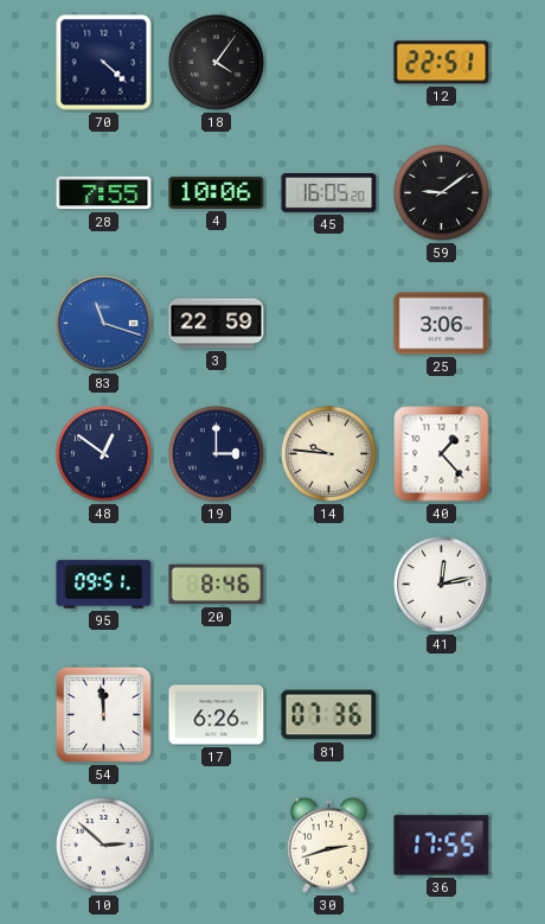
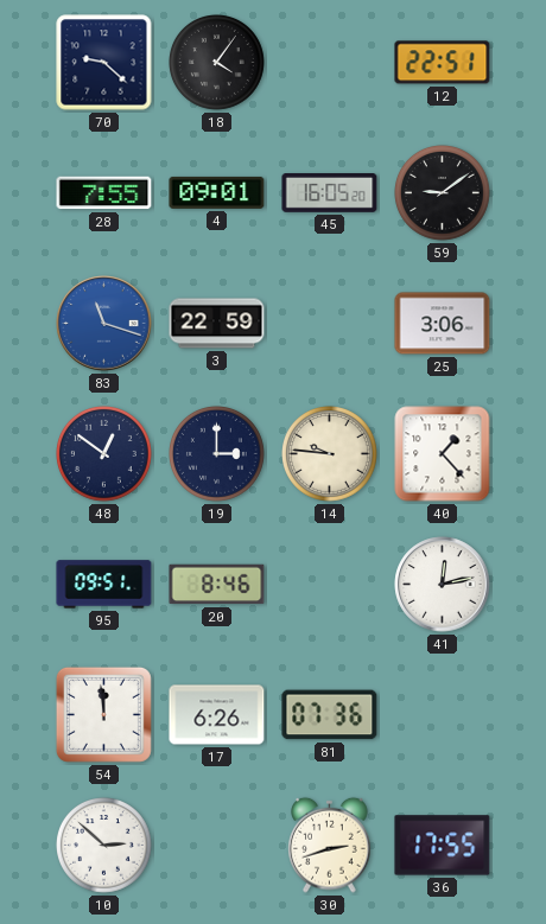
70: 4:22 -> 9:22 (104, 63)
4: 10:06 -> 09:01 (217, 192)
